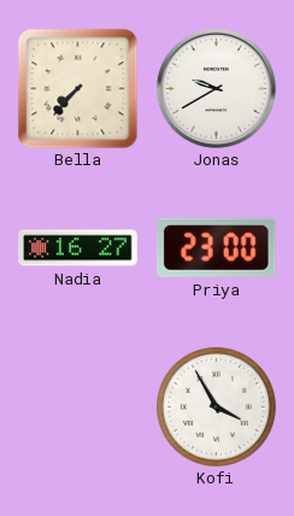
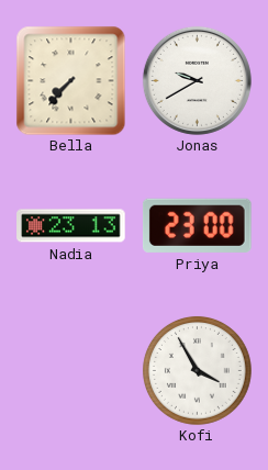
Nadia: 16:27 -> 23:13 (71, 226)
